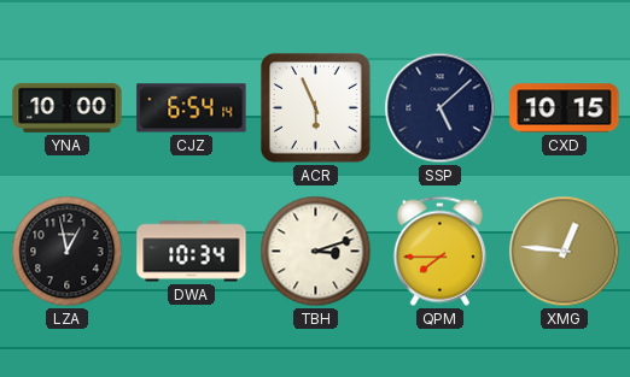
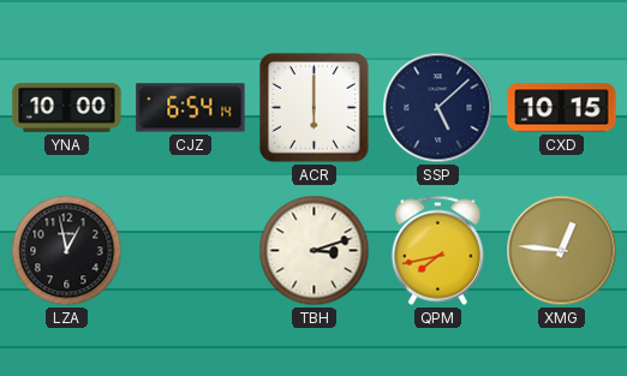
ACR: 5:56 -> 6:00 (315, 108)
DWA: 10:34 -> none (192, 252)
QPM: 7:45 -> 7:43 (437, 250)
